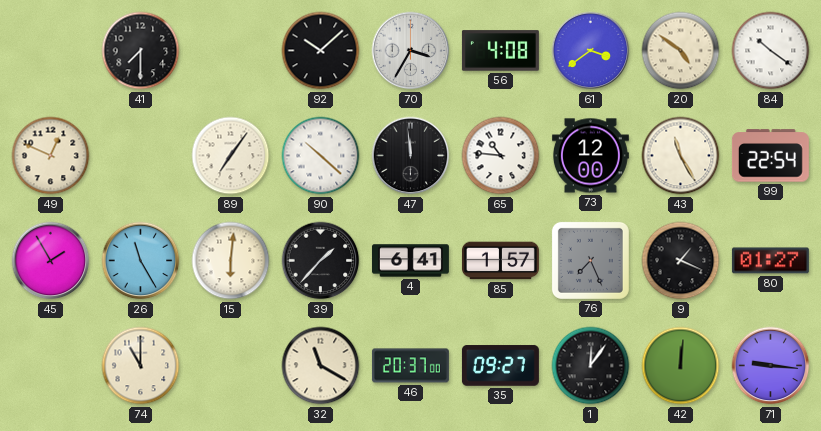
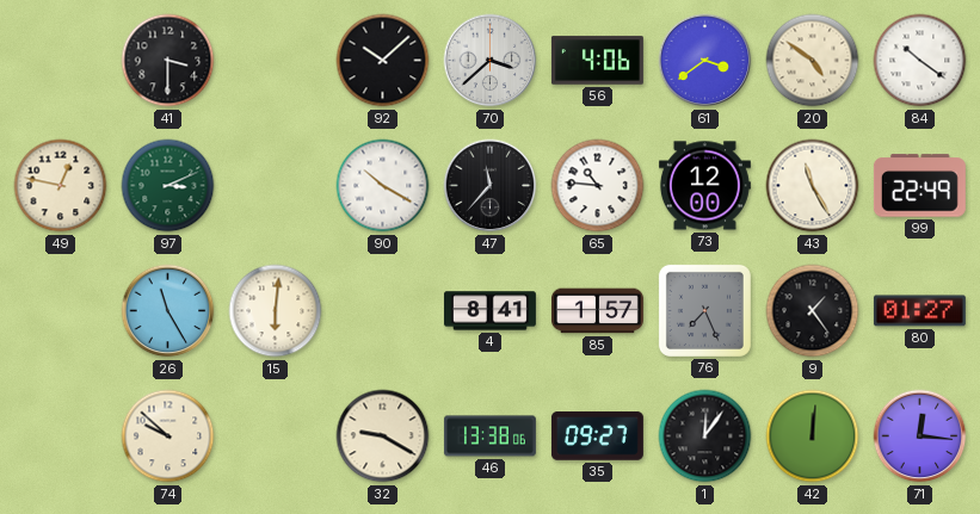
41: 7:30 -> 3:30 (168, 61)
70: 3:35 -> 3:38 (491, 61)
56: 4:08 -> 4:06 (597, 61)
49: 12:49 -> 12:47 (61, 186)
97: none -> 3:11 (168, 186)
89: 7:06 -> none (231, 156)
90: 10:22 -> 10:20 (383, 186)
47: 11:59 -> 11:37 (491, 186)
99: 22:54 -> 22:49 (919, 186)
45: 1:55 -> none (51, 261)
39: 1:37 -> none (321, 261)
4: 6:41 -> 8:41 (489, 311)
9: 1:19 -> 1:24 (813, 311)
74: 11:00 -> 9:52 (168, 436)
32: 11:20 -> 9:20 (383, 436)
46: 20:37 -> 13:38 (489, 436)
71: 9:16 -> 12:16 (920, 436)
